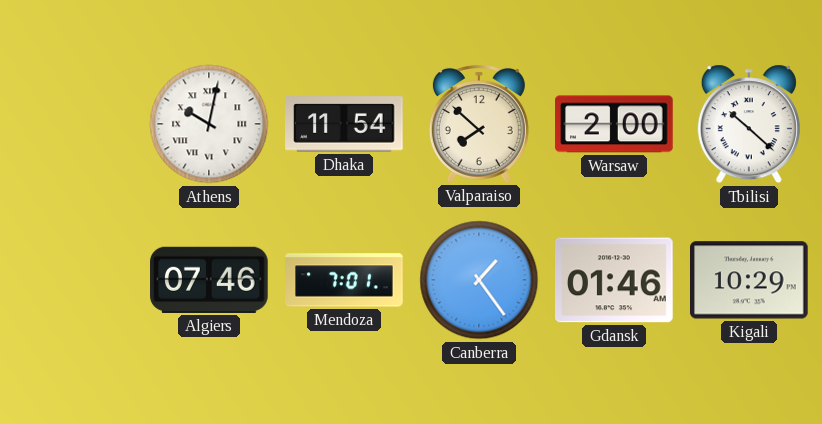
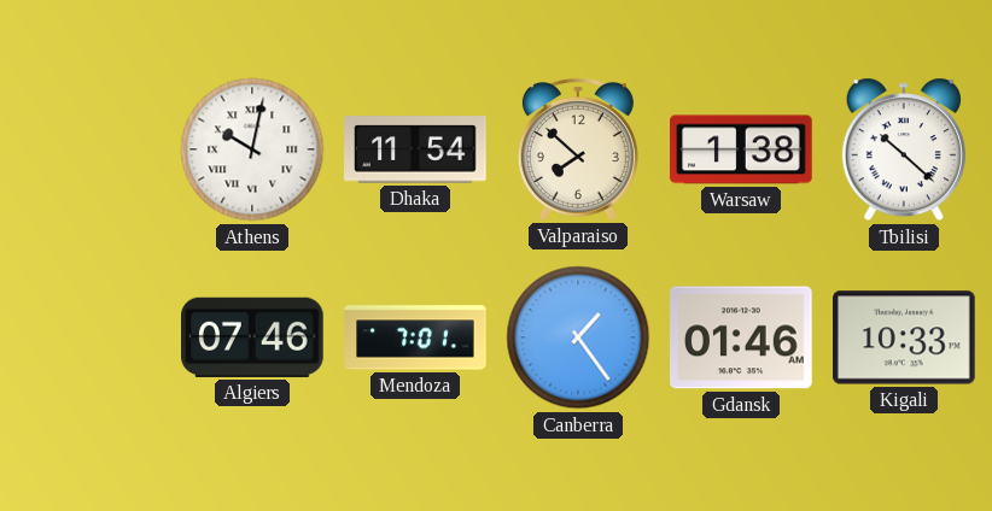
Warsaw: 2:00 -> 1:38 (741, 149)
Kigali: 10:29 -> 10:33 (905, 337)
